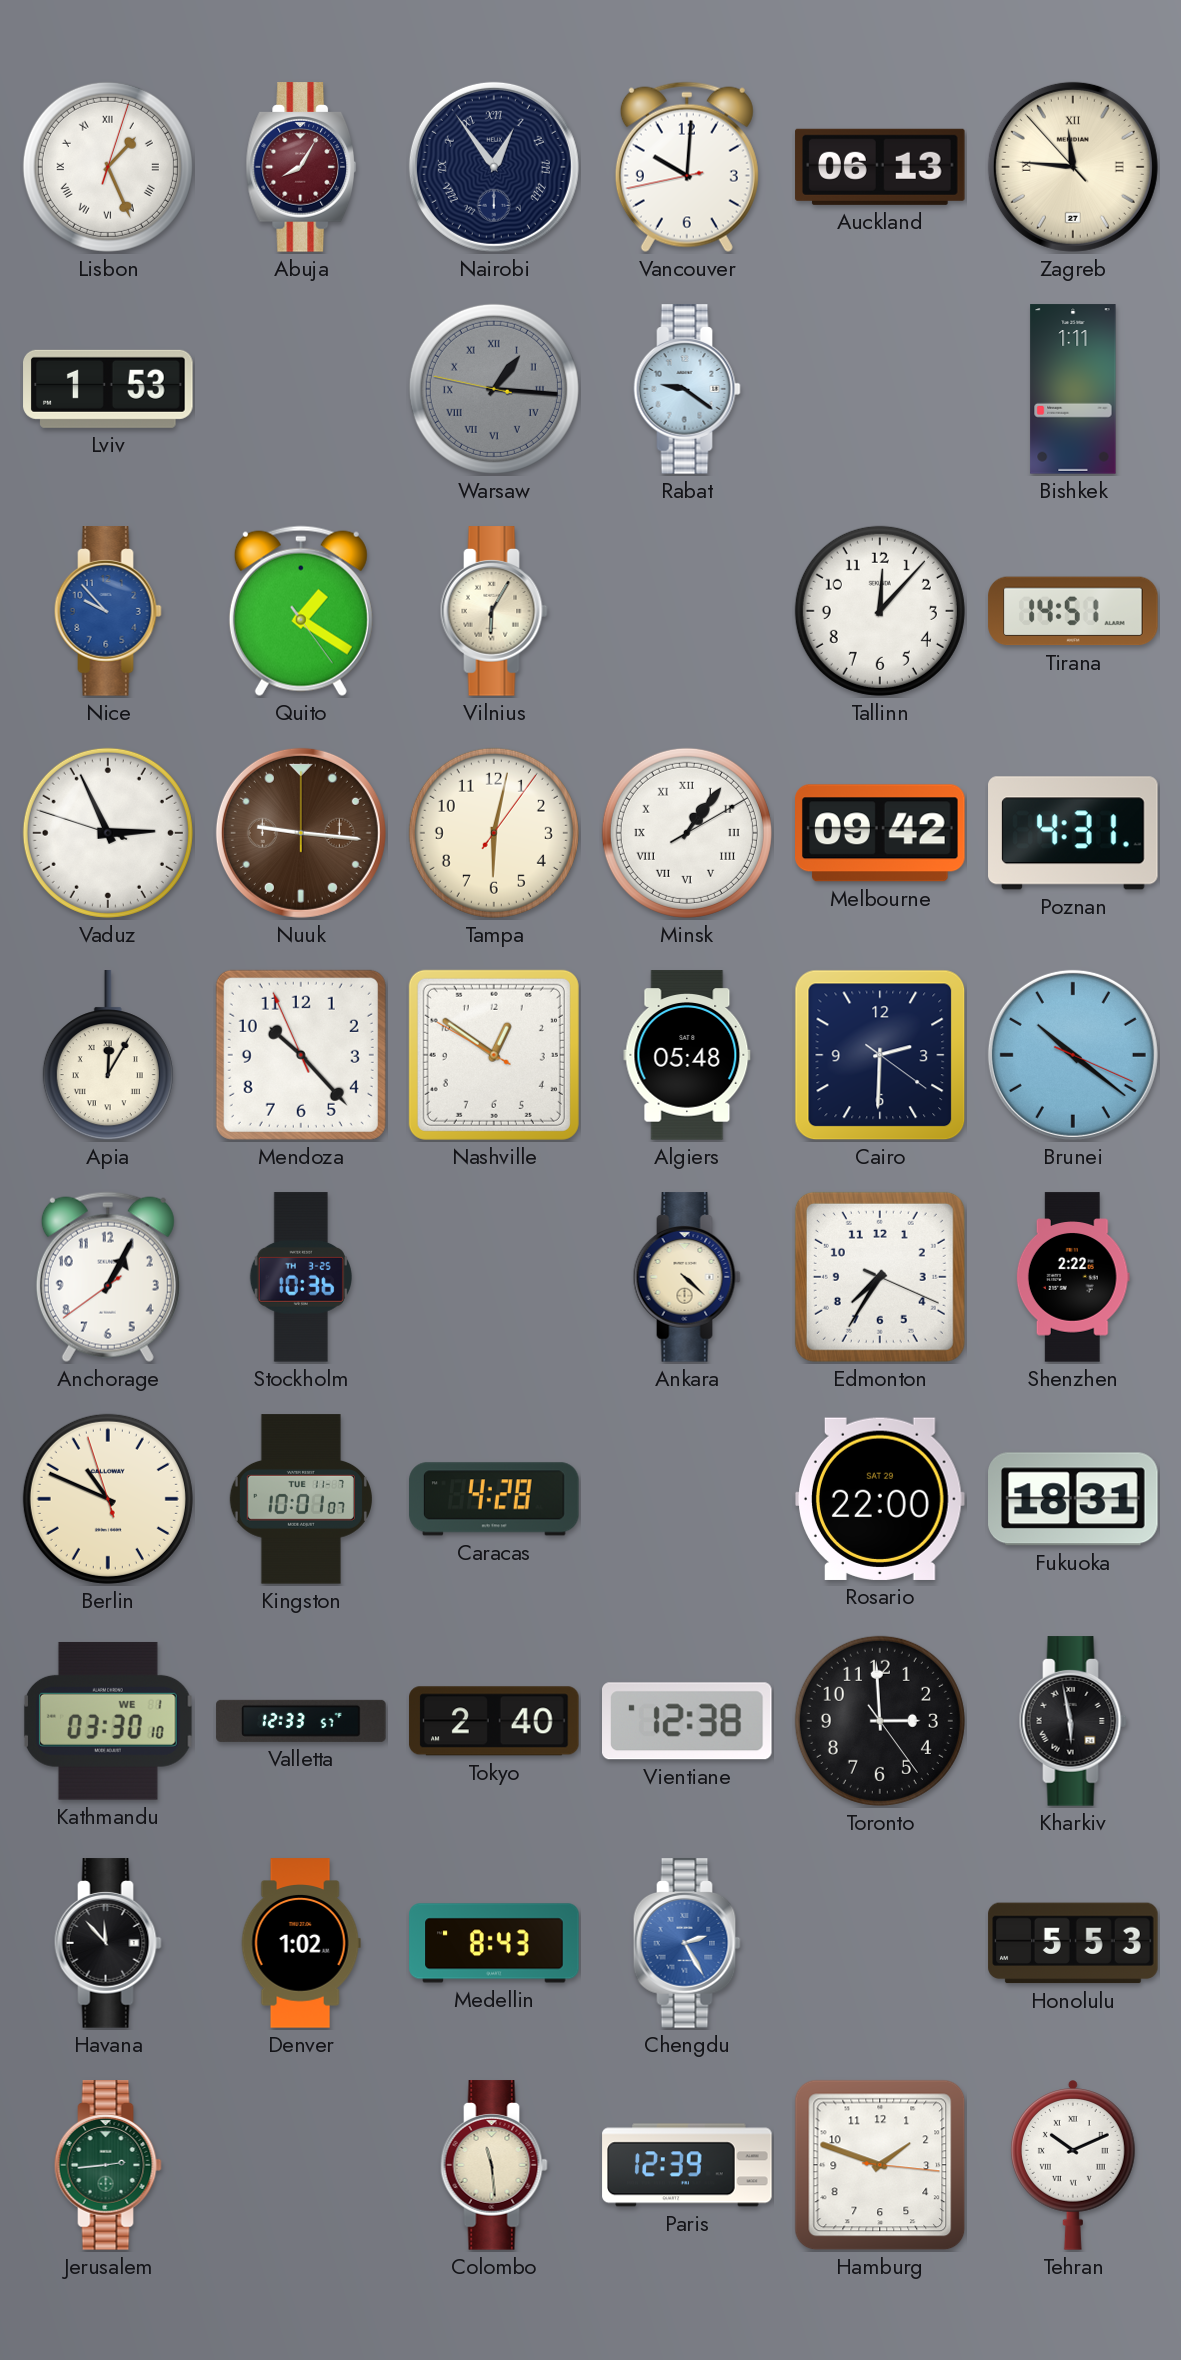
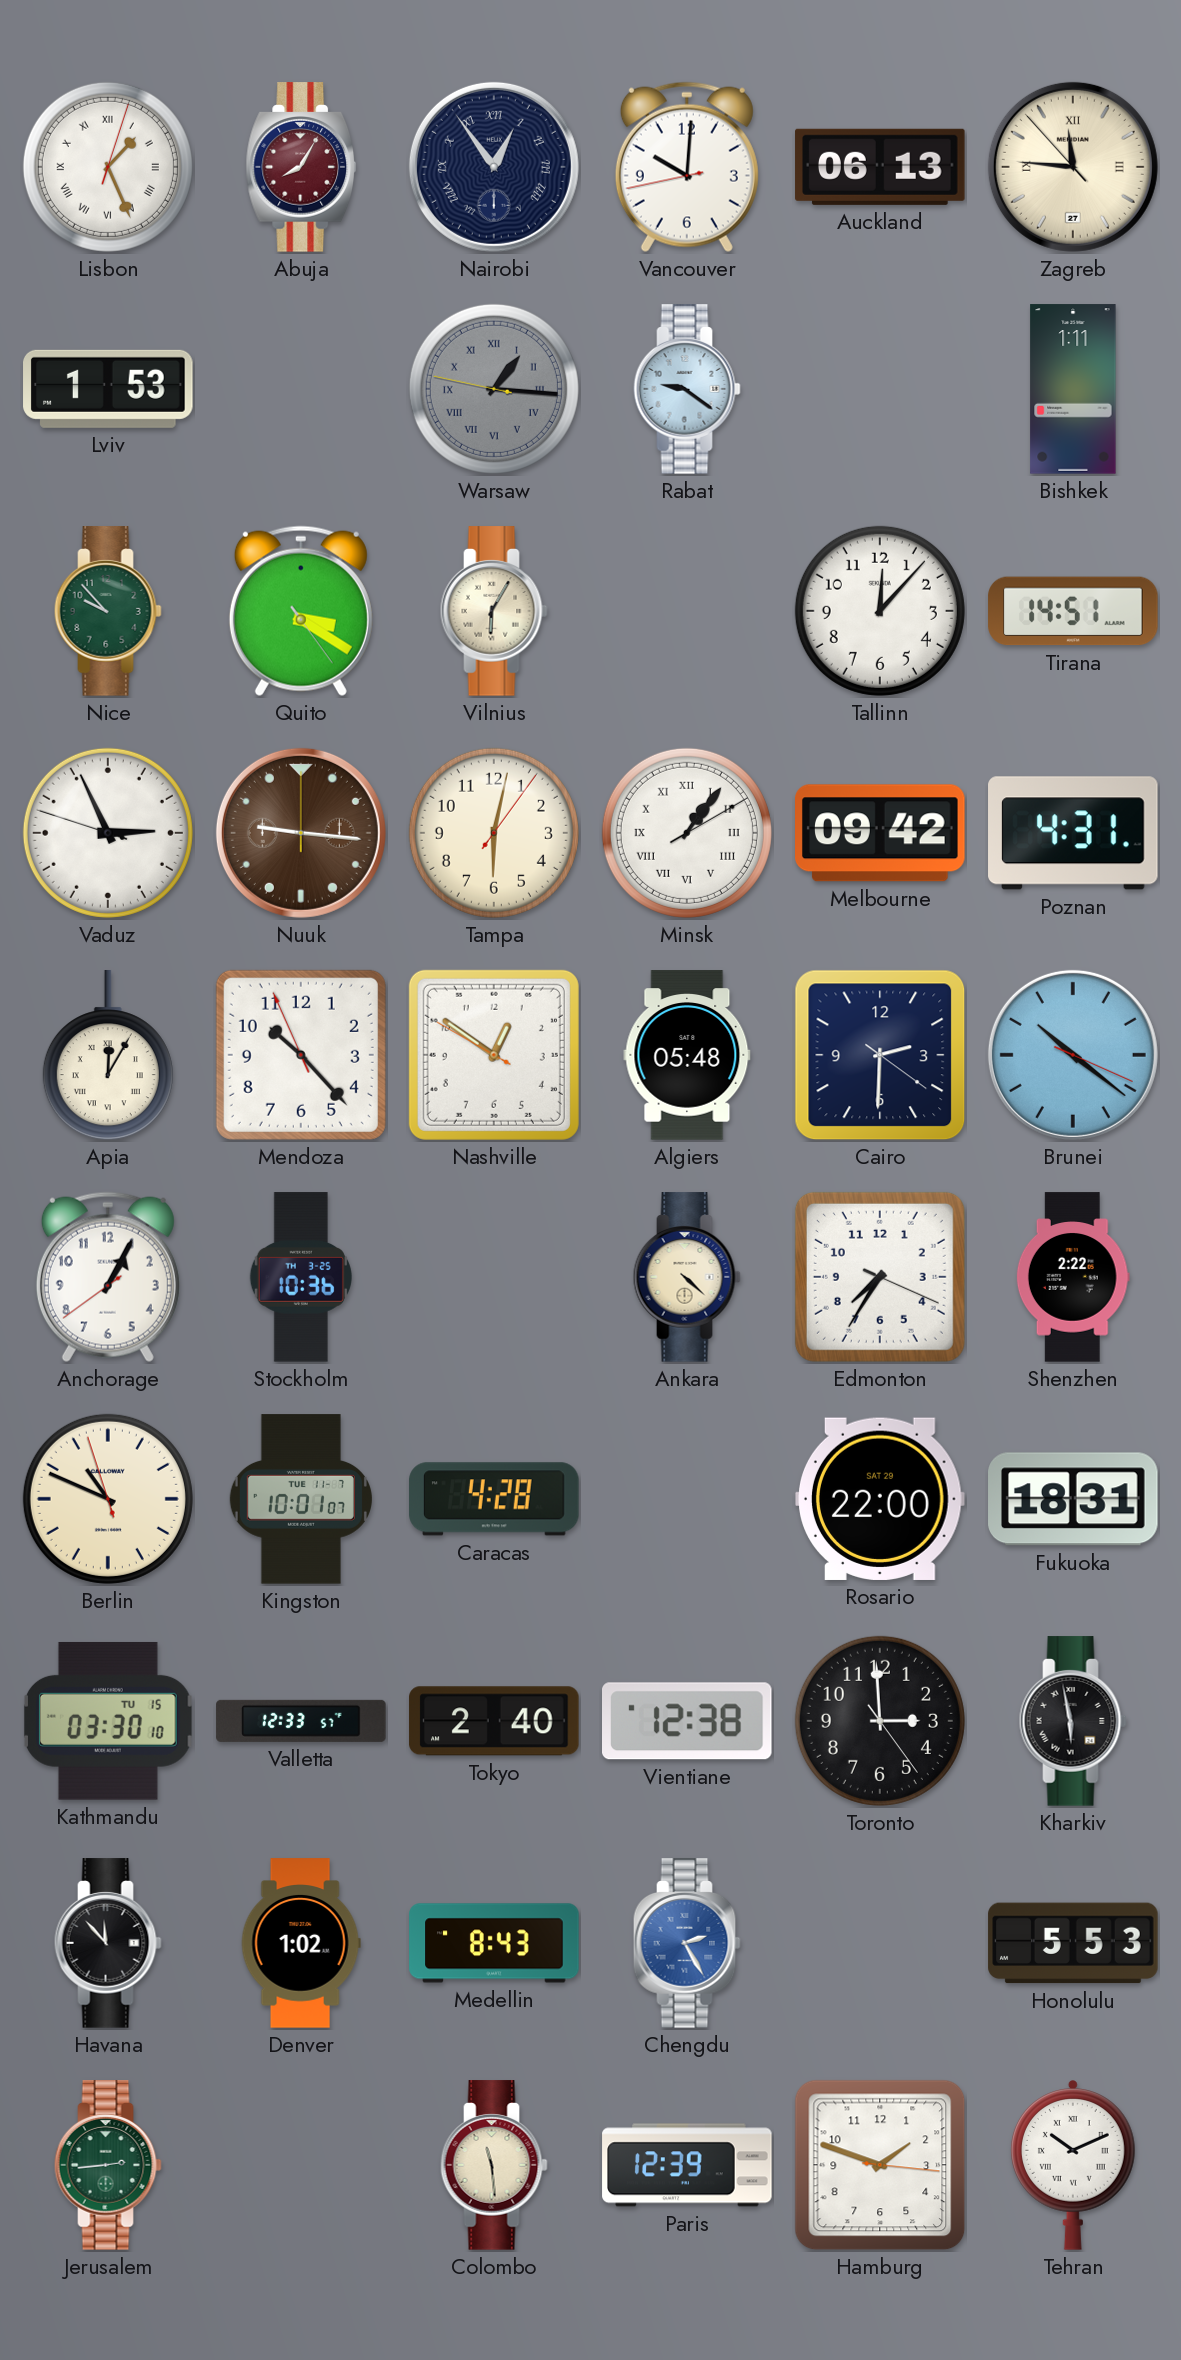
Nice dial: blue -> green (108, 611)
Quito: 1:20 -> 3:20 (301, 611)
Kathmandu date: WE 1 -> TU 15 (108, 1721)
